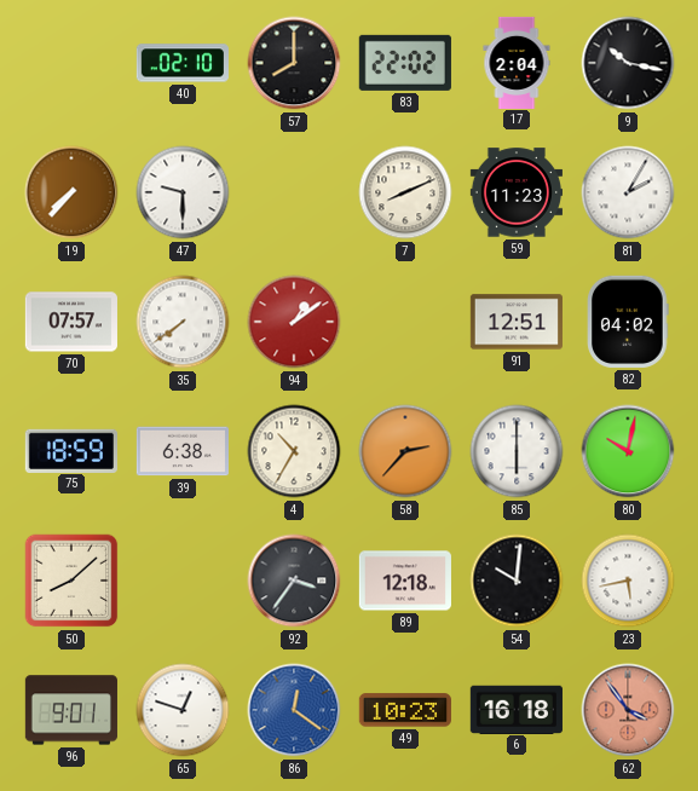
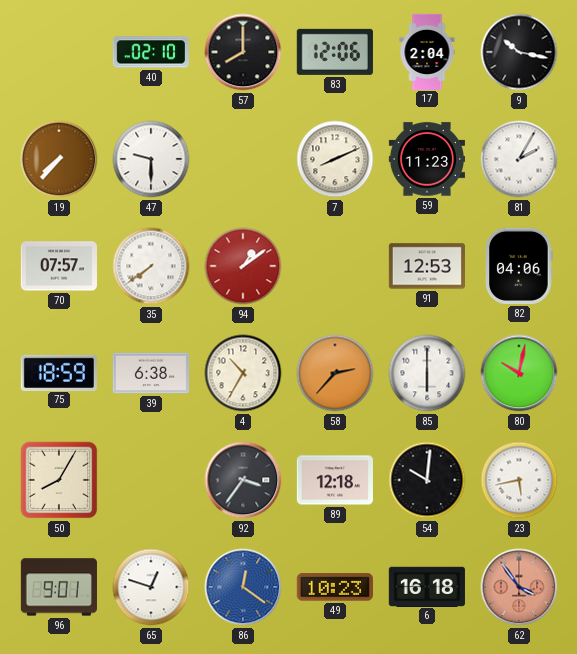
83: 22:02 -> 12:06 (335, 52)
91: 12:51 -> 12:53 (427, 266)
82: 04:02 -> 04:06 (519, 266)
50: 8:08 -> 8:05 (59, 480)
